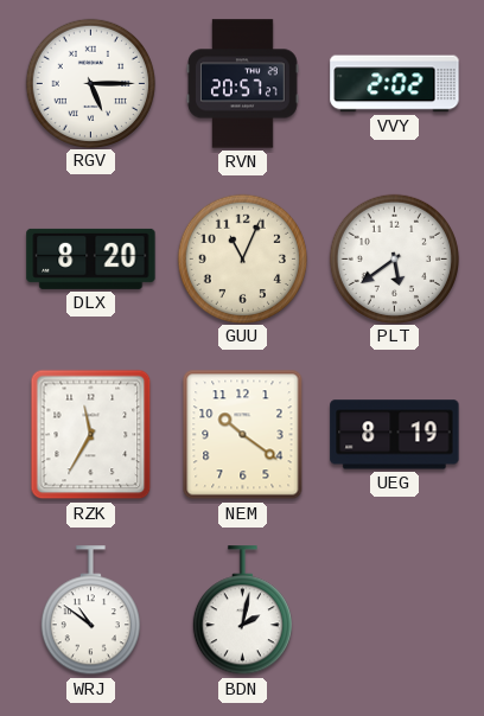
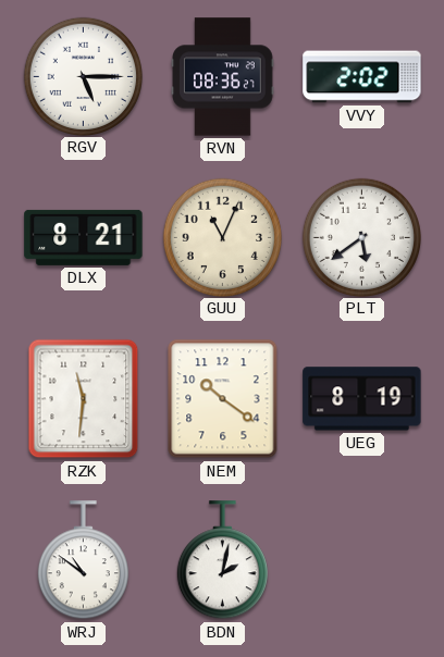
RVN: 20:57 -> 08:36 (223, 77)
DLX: 8:20 -> 8:21 (84, 237)
RZK: 11:35 -> 11:31 (84, 399)
